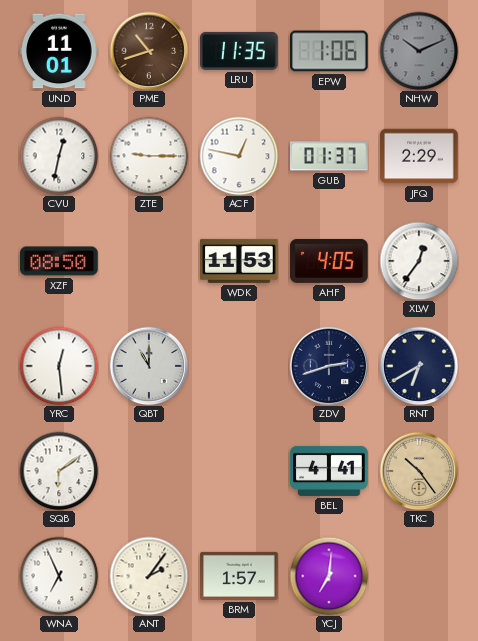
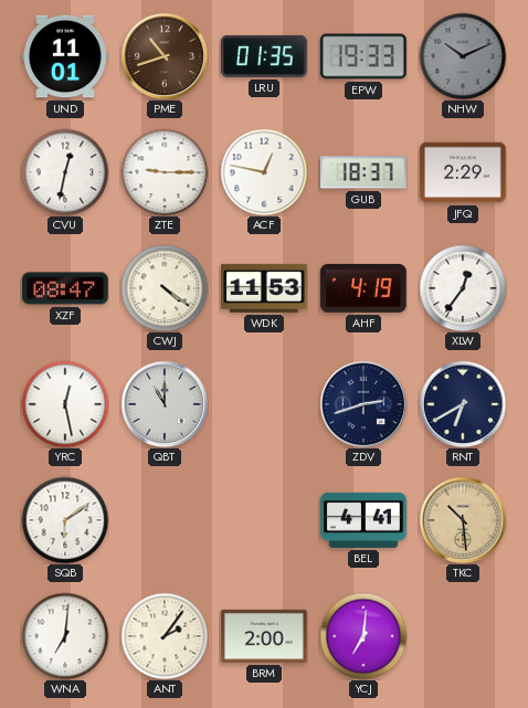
LRU: 11:35 -> 01:35 (264, 56)
EPW: 1:06 -> 19:33 (363, 56)
GUB: 01:37 -> 18:37 (363, 172)
XZF: 08:50 -> 08:47 (65, 288)
CWJ: none -> 4:21 (165, 288)
AHF: 4:05 -> 4:19 (363, 288)
YRC: 12:29 -> 12:28 (65, 404)
TKC: 10:24 -> 10:29 (463, 520)
WNA: 6:56 -> 7:01 (65, 636)
BRM: 1:57 -> 2:00 (264, 636)
